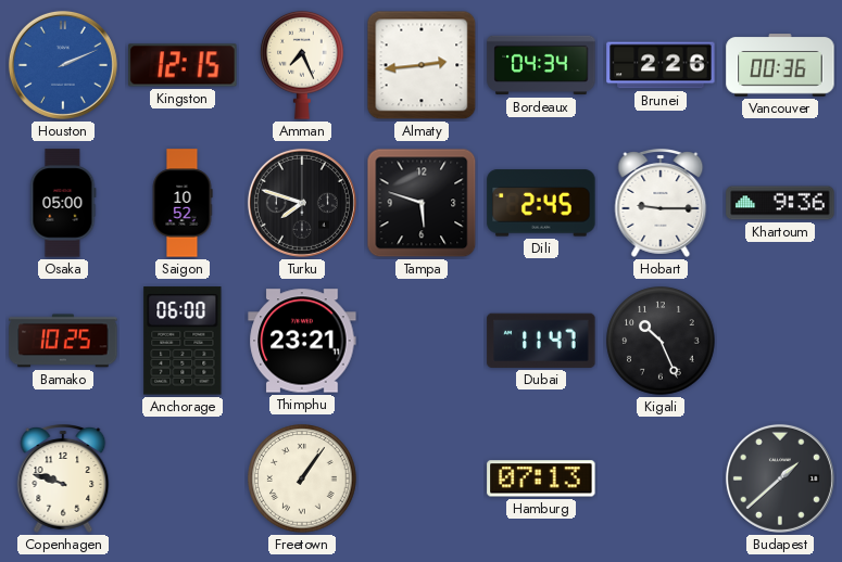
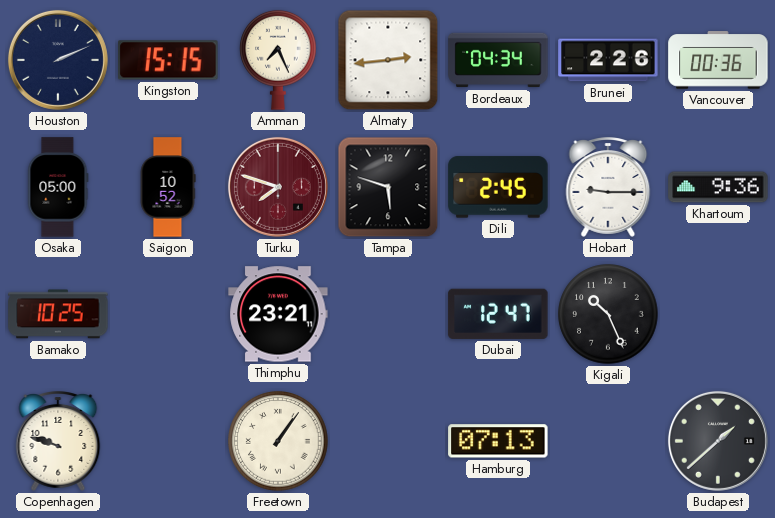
Houston dial: blue -> navy (58, 60)
Kingston: 12:15 -> 15:15 (168, 60)
Turku dial: black -> burgundy (278, 187)
Anchorage: 06:00 -> none (183, 341)
Dubai: 11:47 -> 12:47 (498, 314)
